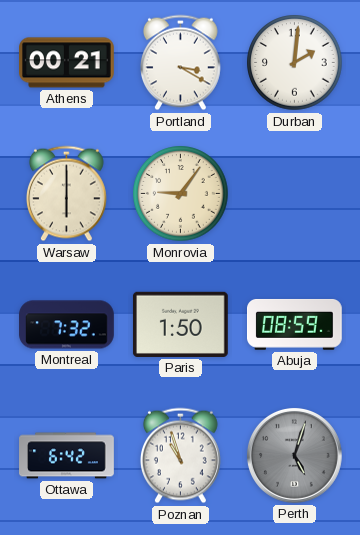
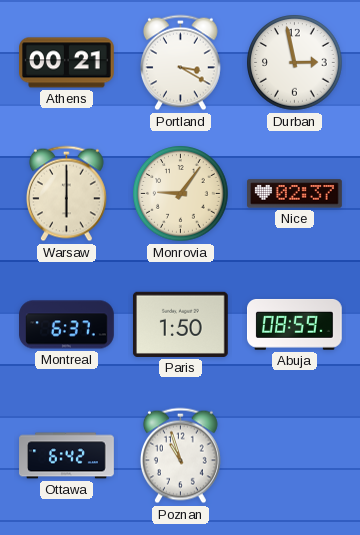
Durban: 2:01 -> 2:58 (295, 63)
Nice: none -> 02:37 (295, 194)
Montreal: 7:32 -> 6:37 (67, 325)
Perth: 5:03 -> none (294, 455)
